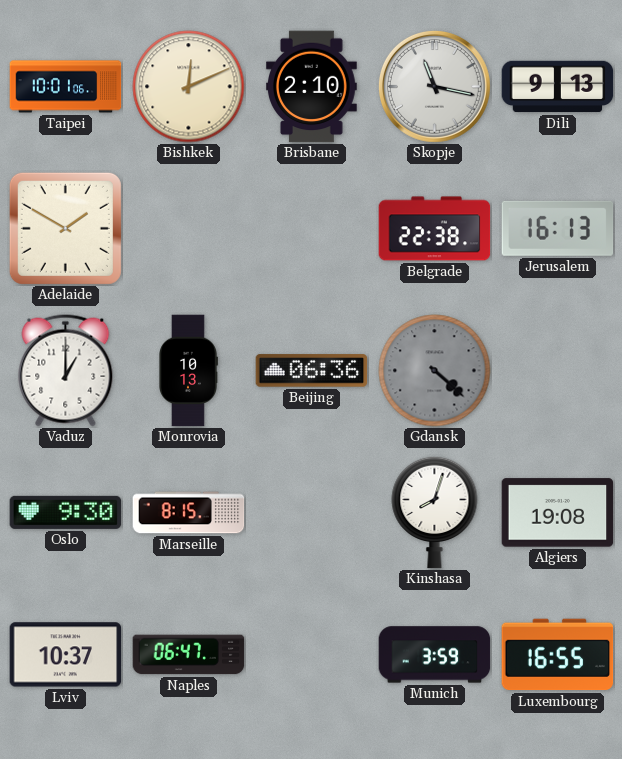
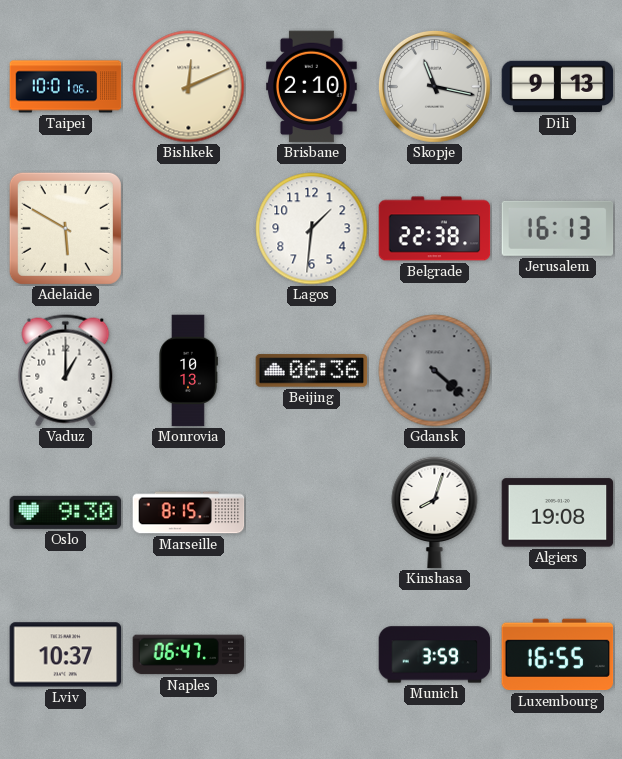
Adelaide: 1:50 -> 5:50 (65, 228)
Lagos: none -> 1:31 (312, 229)
